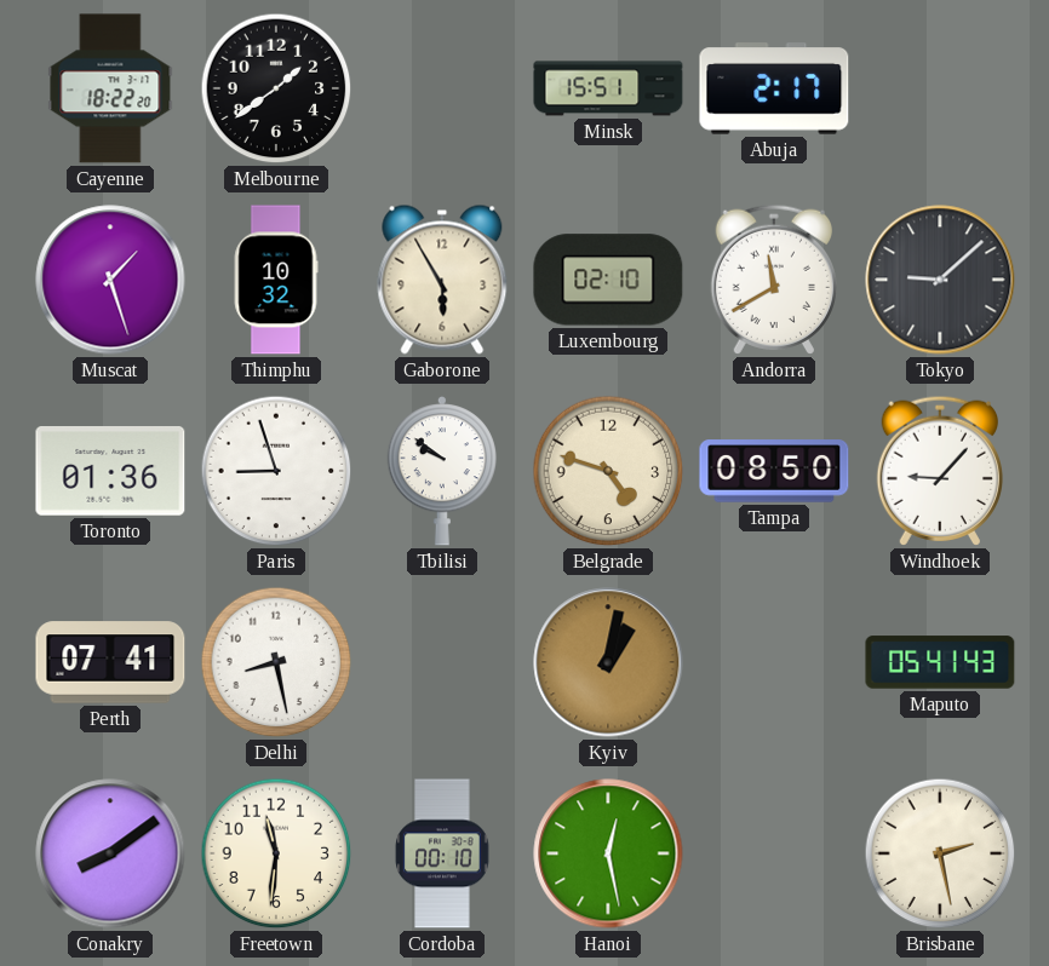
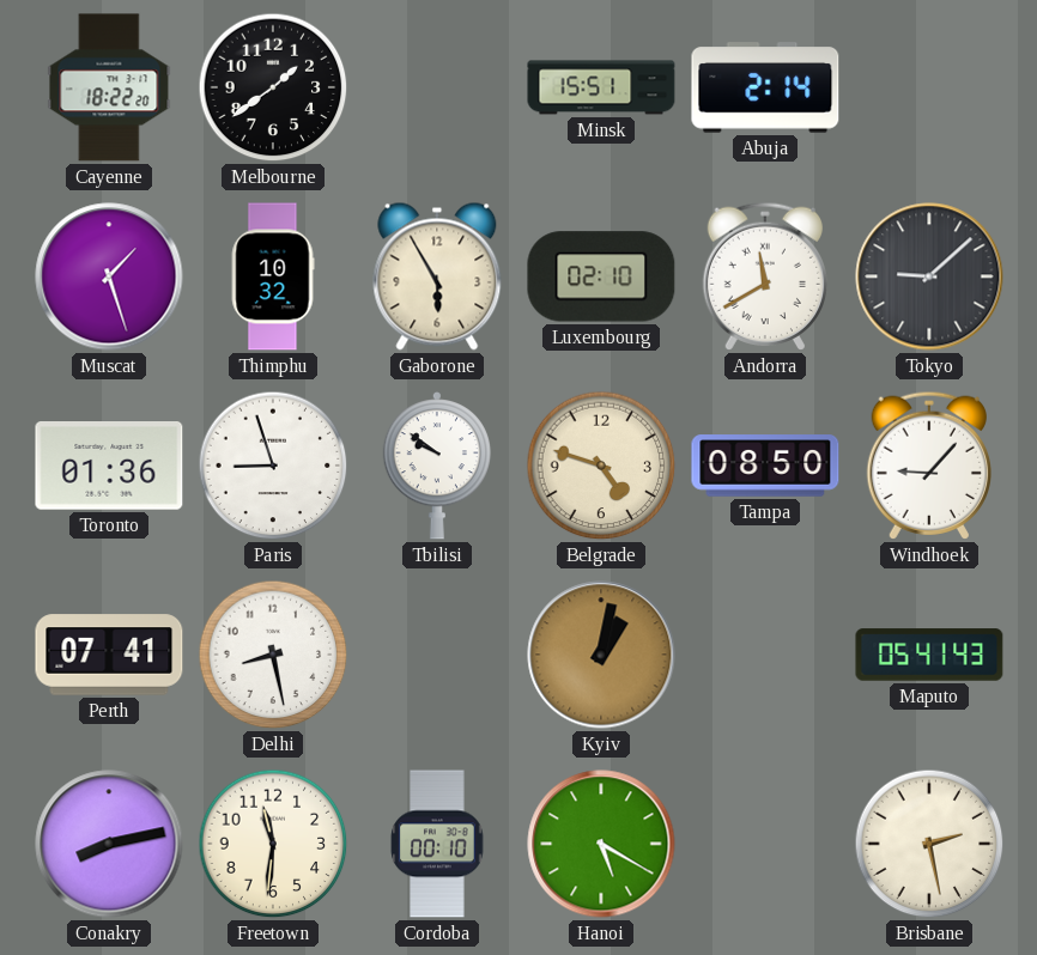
Abuja: 2:17 -> 2:14 (765, 87)
Conakry: 8:09 -> 8:13 (109, 844)
Hanoi: 12:28 -> 5:20 (601, 844)
